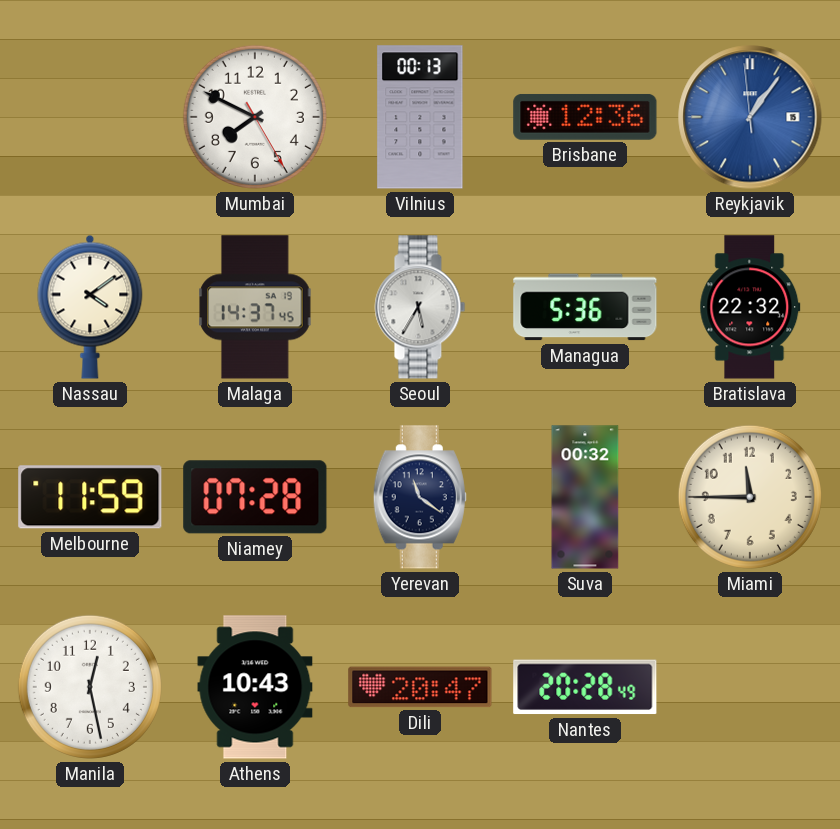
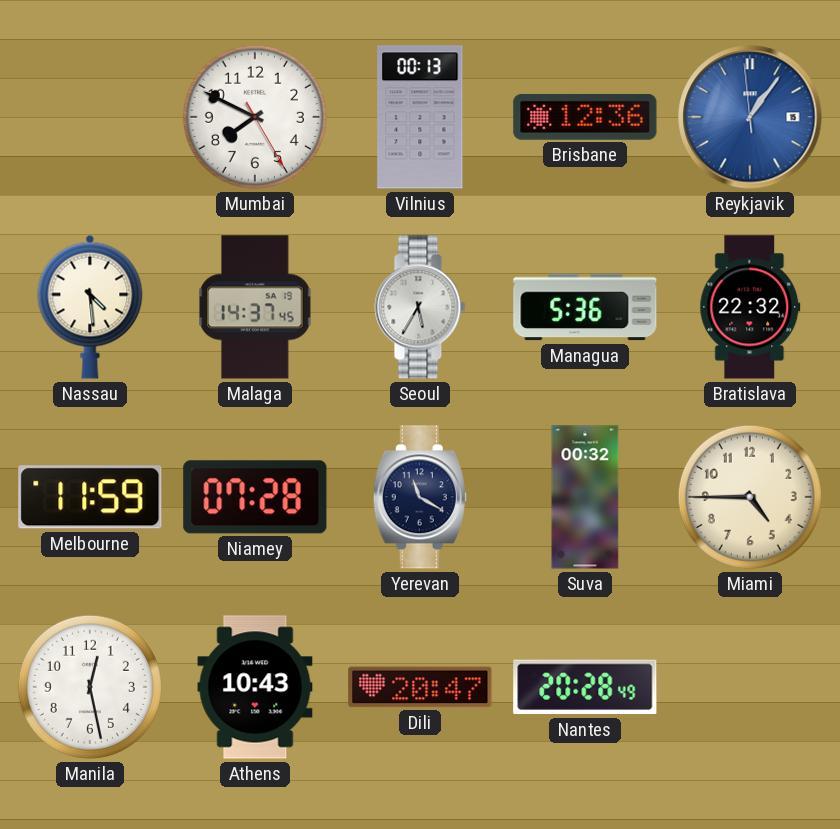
Nassau: 4:09 -> 4:29 (90, 307)
Yerevan: 11:21 -> 11:20 (420, 497)
Miami: 11:45 -> 4:45 (750, 497)
